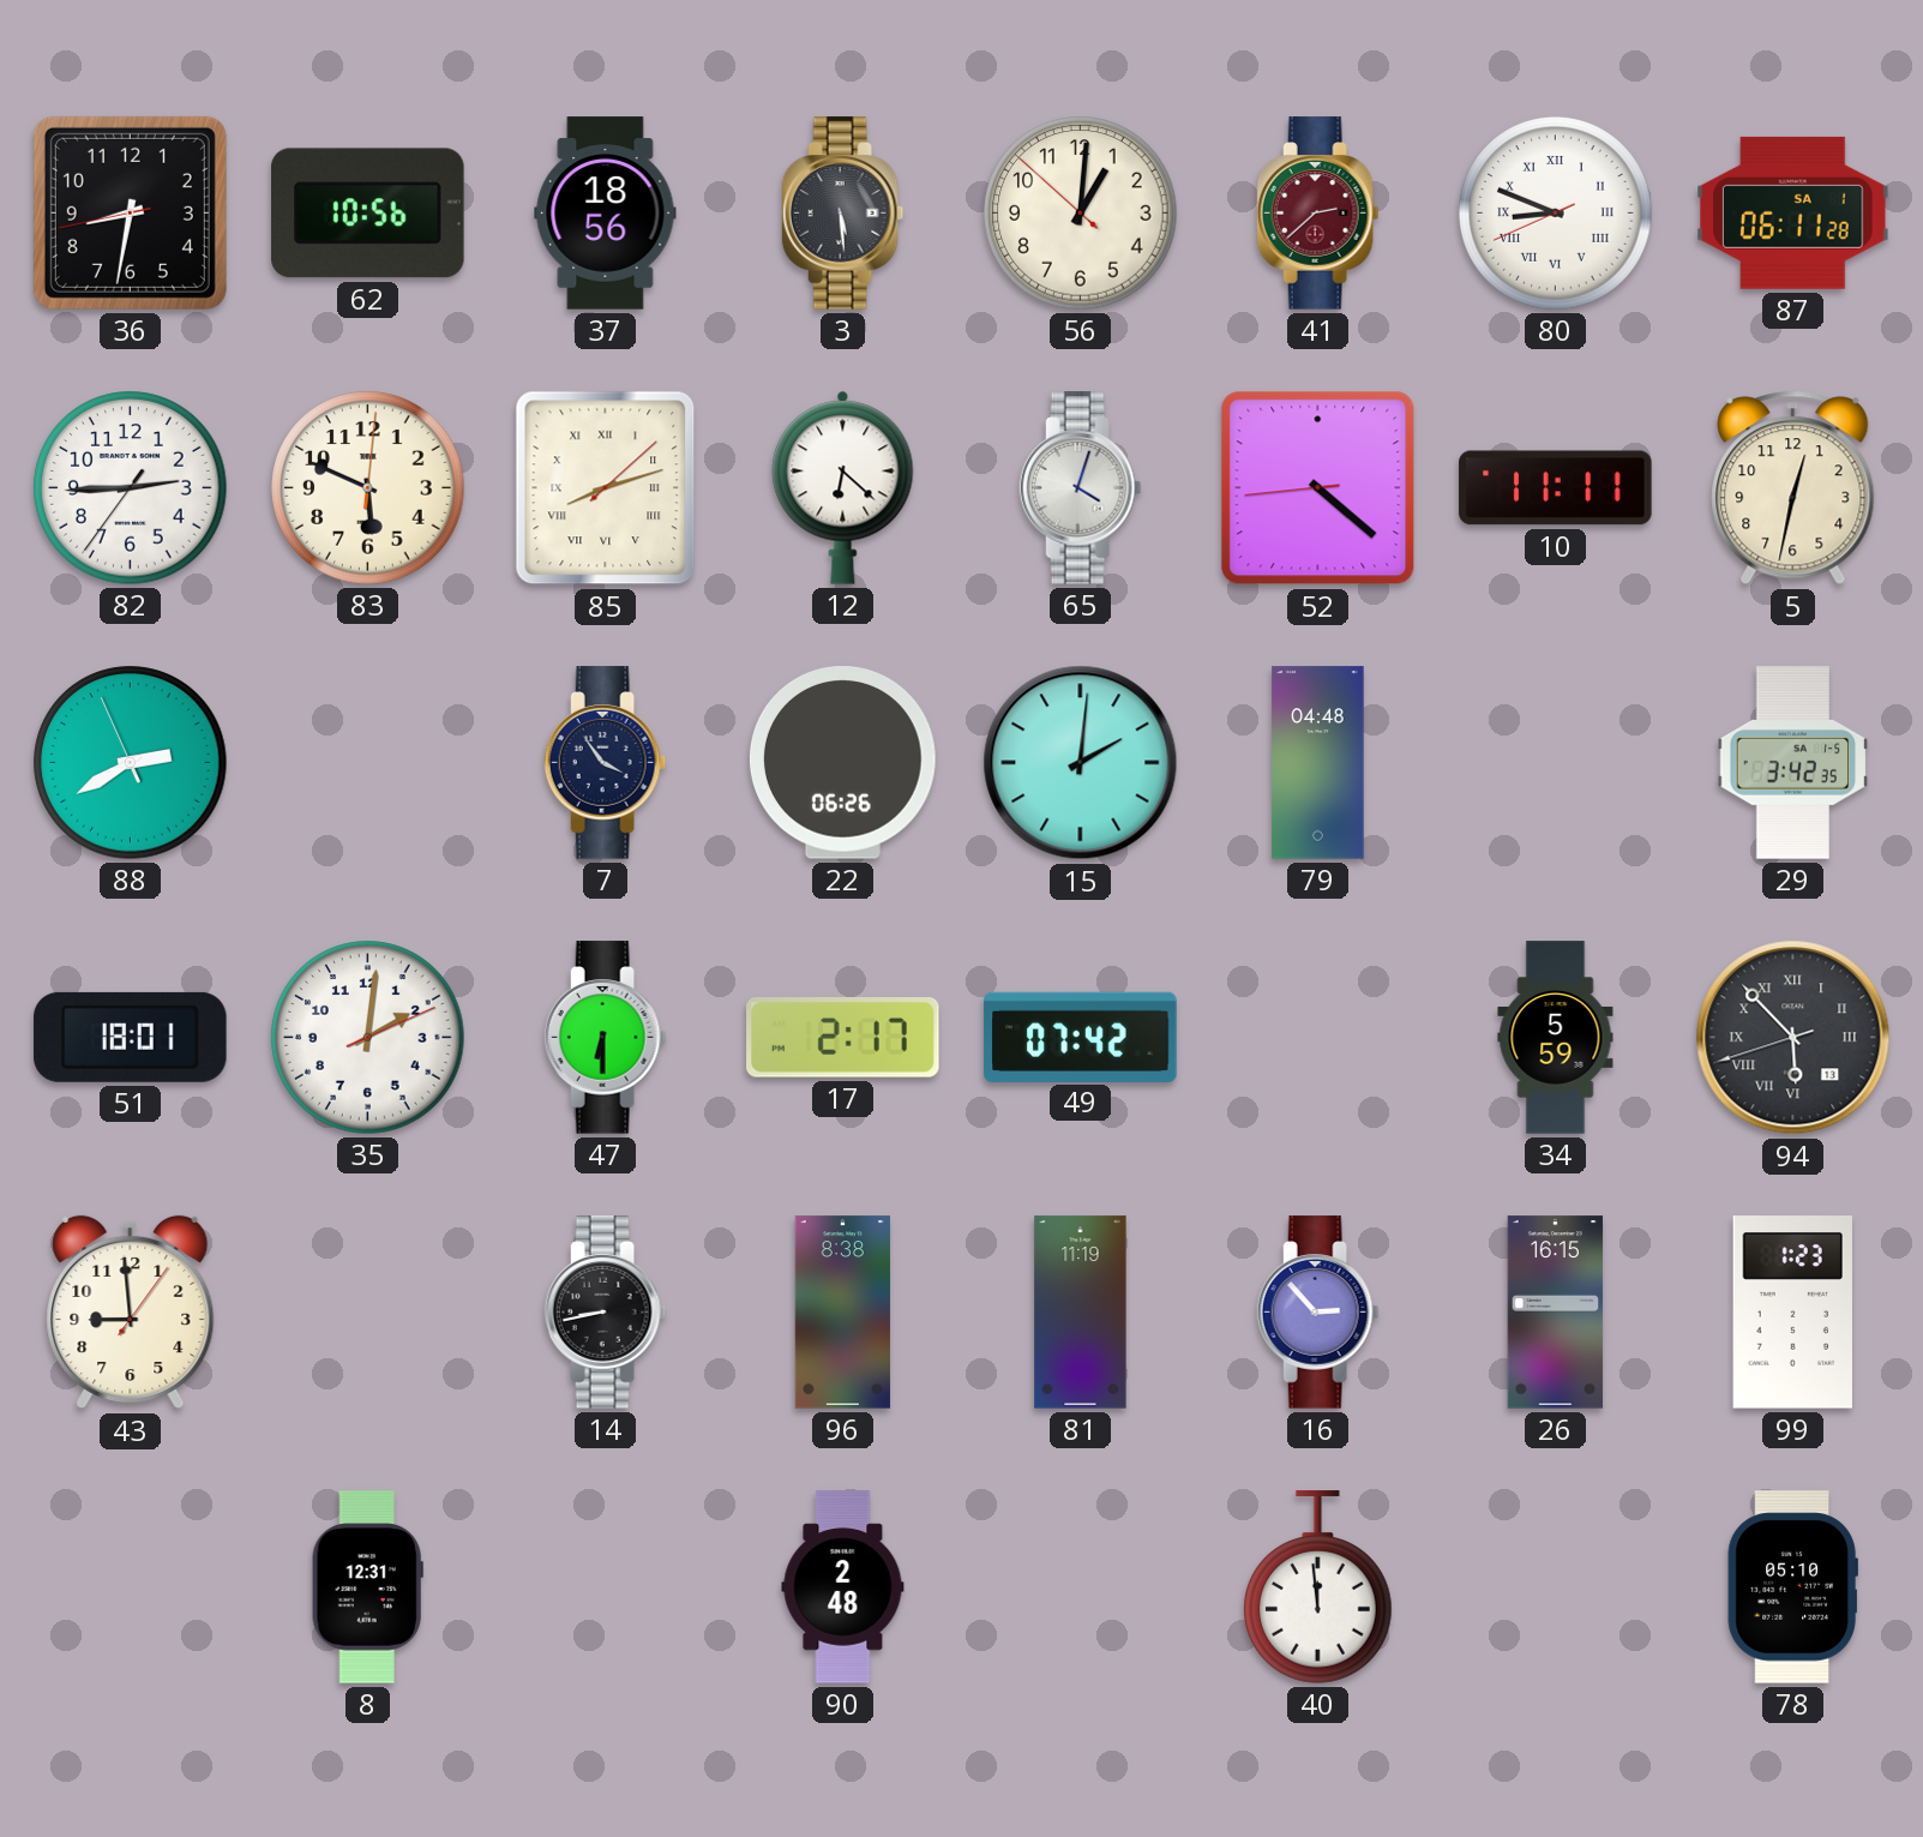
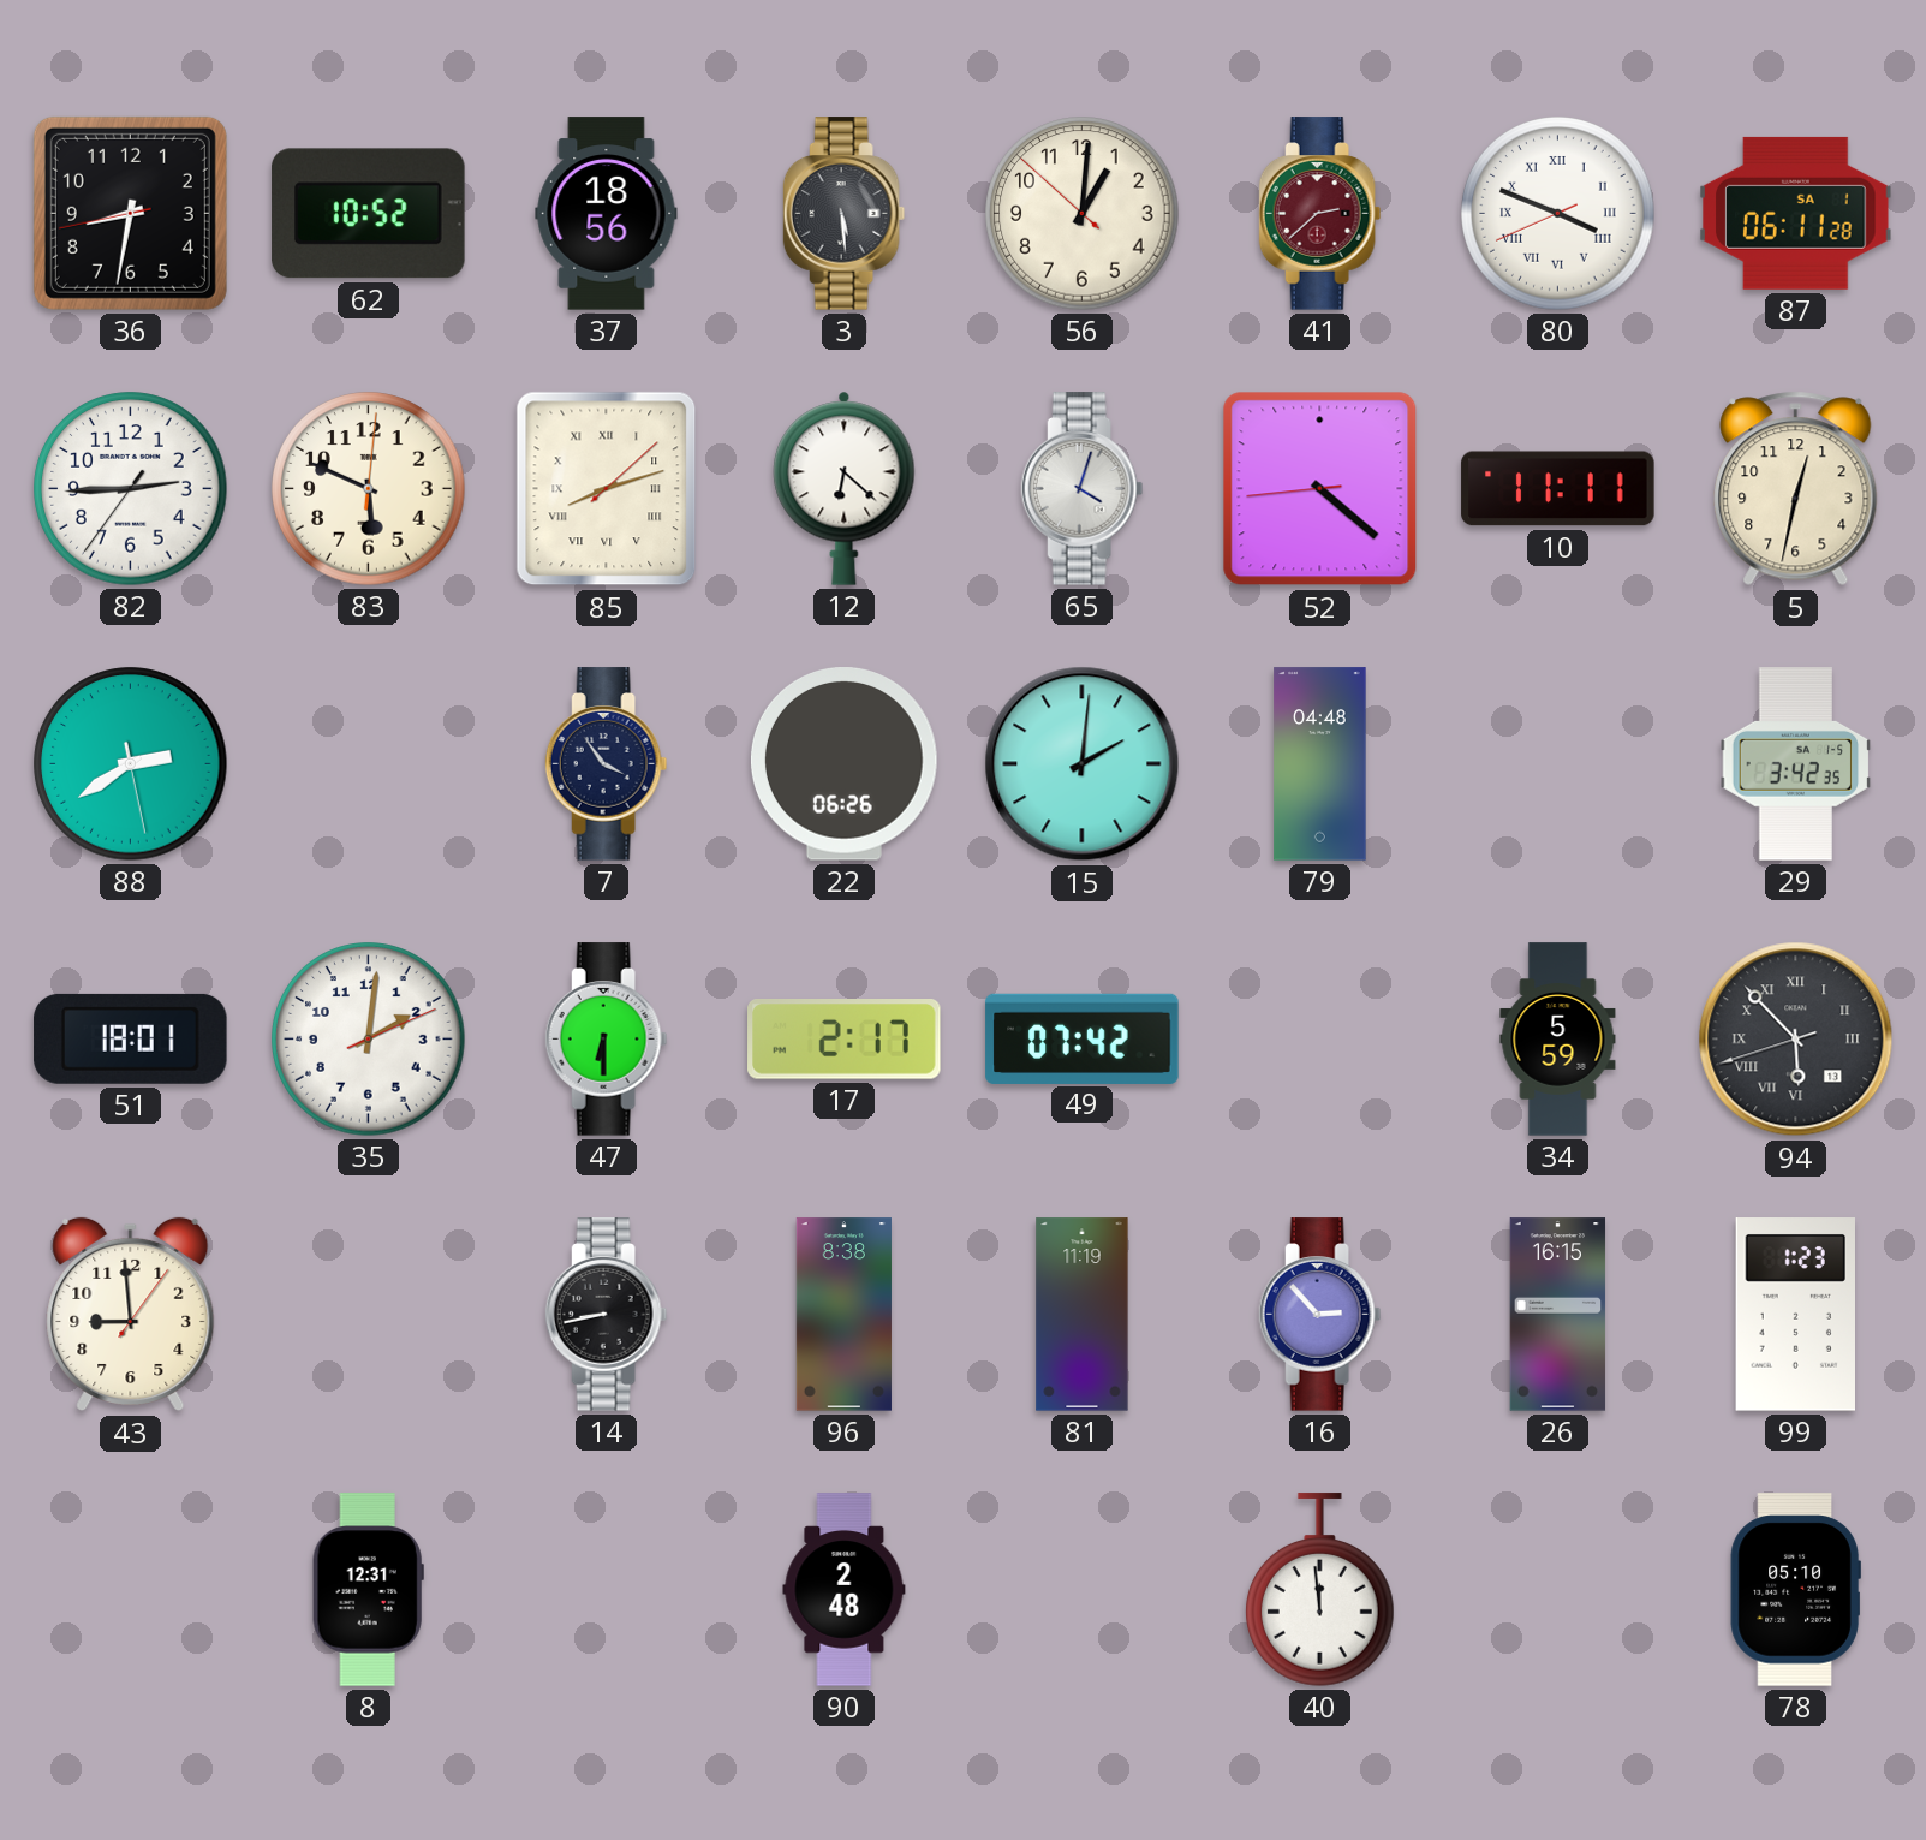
62: 10:56 -> 10:52 (369, 214)
80: 8:48 -> 3:48 (1558, 214)
88: 2:39:56 -> 2:39:28 (131, 764)
